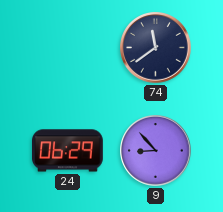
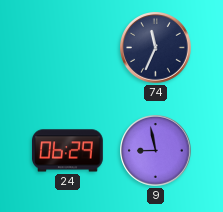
74: 11:39 -> 11:34 (156, 48)
9: 8:53 -> 8:58 (156, 151)
